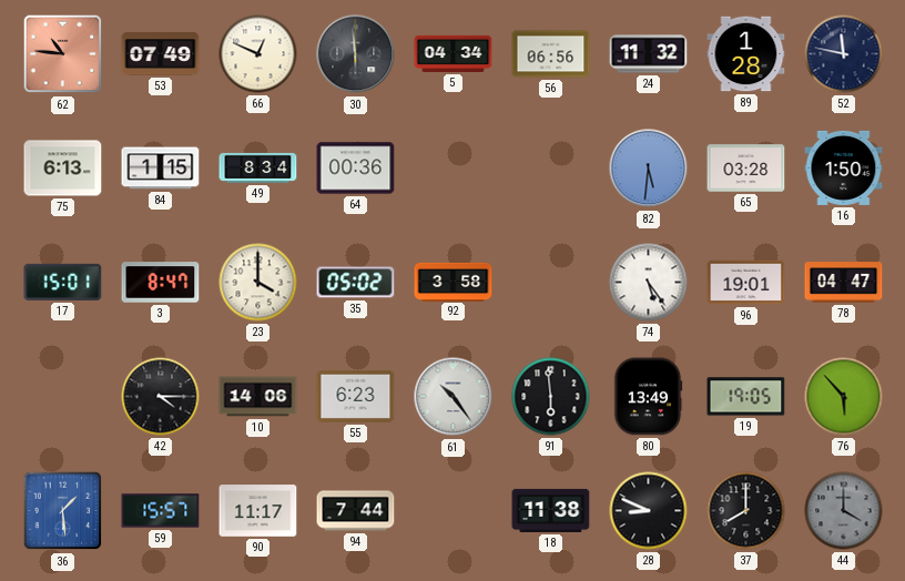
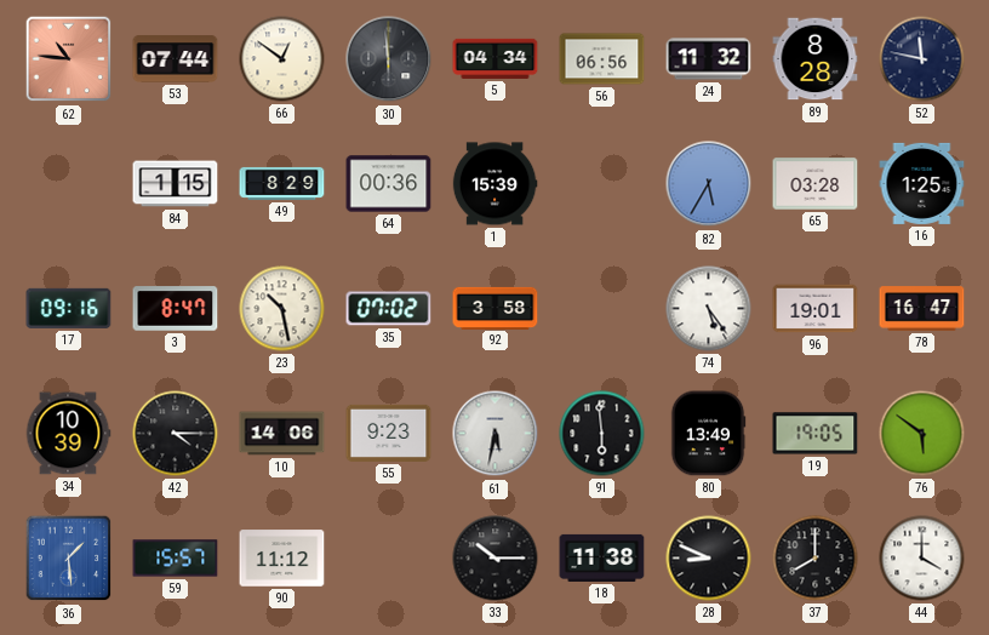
53: 07:49 -> 07:44 (176, 59)
66: 12:49 -> 12:51 (282, 59)
89: 1:28 -> 8:28 (816, 59)
75: 6:13 -> none (63, 169)
49: 8:34 -> 8:29 (282, 183)
1: none -> 15:39 (494, 184)
82: 5:31 -> 5:35 (709, 184)
16: 1:50 -> 1:25 (922, 183)
17: 15:01 -> 09:16 (69, 308)
23: 4:00 -> 10:28 (282, 309)
35: 05:02 -> 07:02 (389, 309)
78: 04:47 -> 16:47 (922, 309)
34: none -> 10:39 (68, 434)
55: 6:23 -> 9:23 (389, 433)
61: 10:24 -> 5:32 (496, 434)
76: 5:53 -> 5:51 (922, 434)
90: 11:17 -> 11:12 (282, 559)
94: 7:44 -> none (356, 511)
33: none -> 10:15 (496, 559)
44 dial: grey -> white (922, 559)
